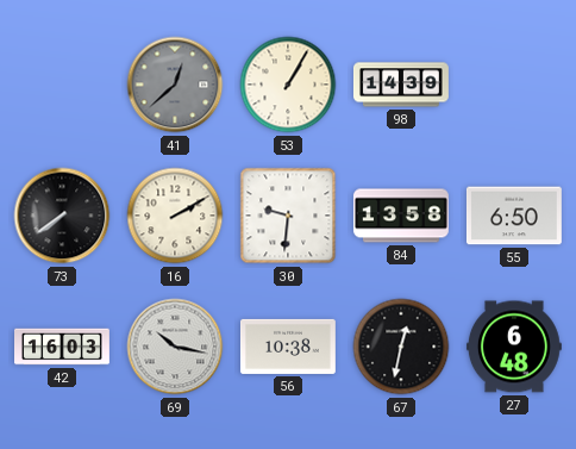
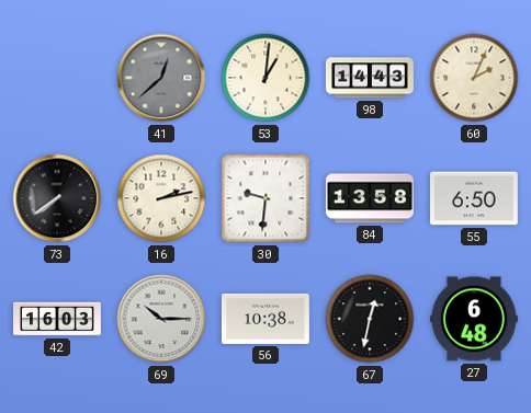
53: 1:05 -> 1:01 (265, 78)
98: 14:39 -> 14:43 (370, 78)
60: none -> 2:04 (474, 78)
16: 2:10 -> 2:13 (161, 198)
69: 10:17 -> 10:15 (161, 319)
